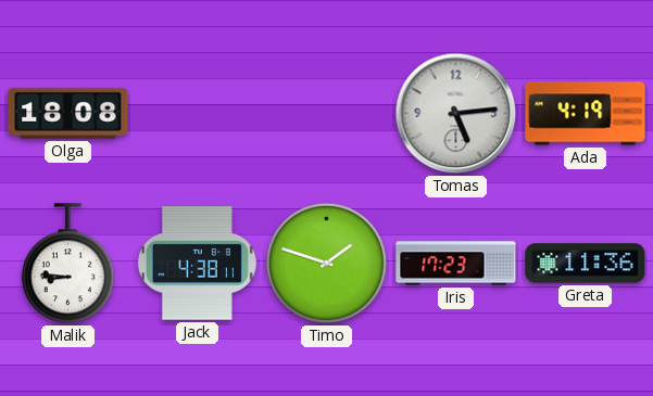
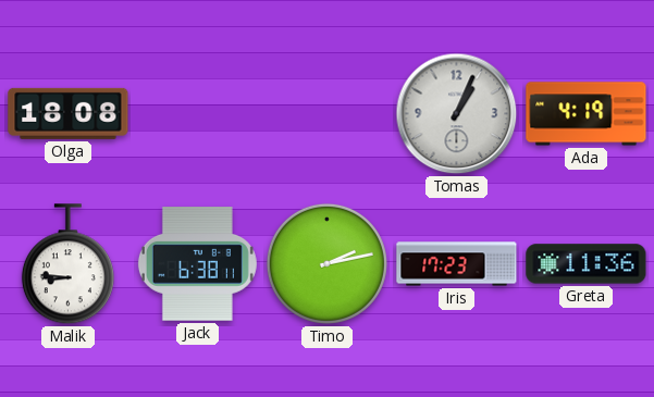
Tomas: 5:14 -> 1:04 (457, 114)
Jack: 4:38 -> 6:38 (197, 264)
Timo: 1:48 -> 2:13 (326, 263)
